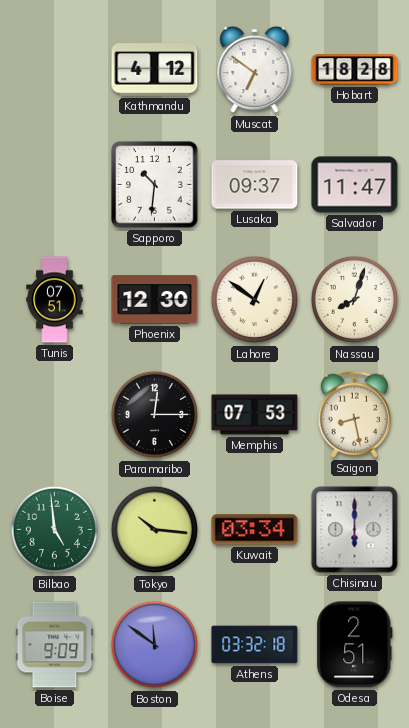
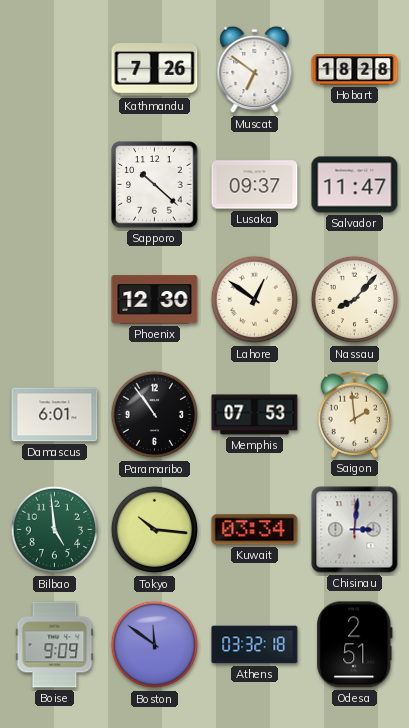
Kathmandu: 4:12 -> 7:26 (155, 70)
Sapporo: 10:31 -> 10:22 (155, 185)
Tunis: 07:51 -> none (55, 300)
Nassau: 8:03 -> 8:07 (355, 300)
Damascus: none -> 6:01 (55, 415)
Paramaribo: 12:15 -> 10:54 (155, 415)
Saigon: 8:28 -> 1:59 (355, 414)
Chisinau: 6:00 -> 3:01 (355, 530)
